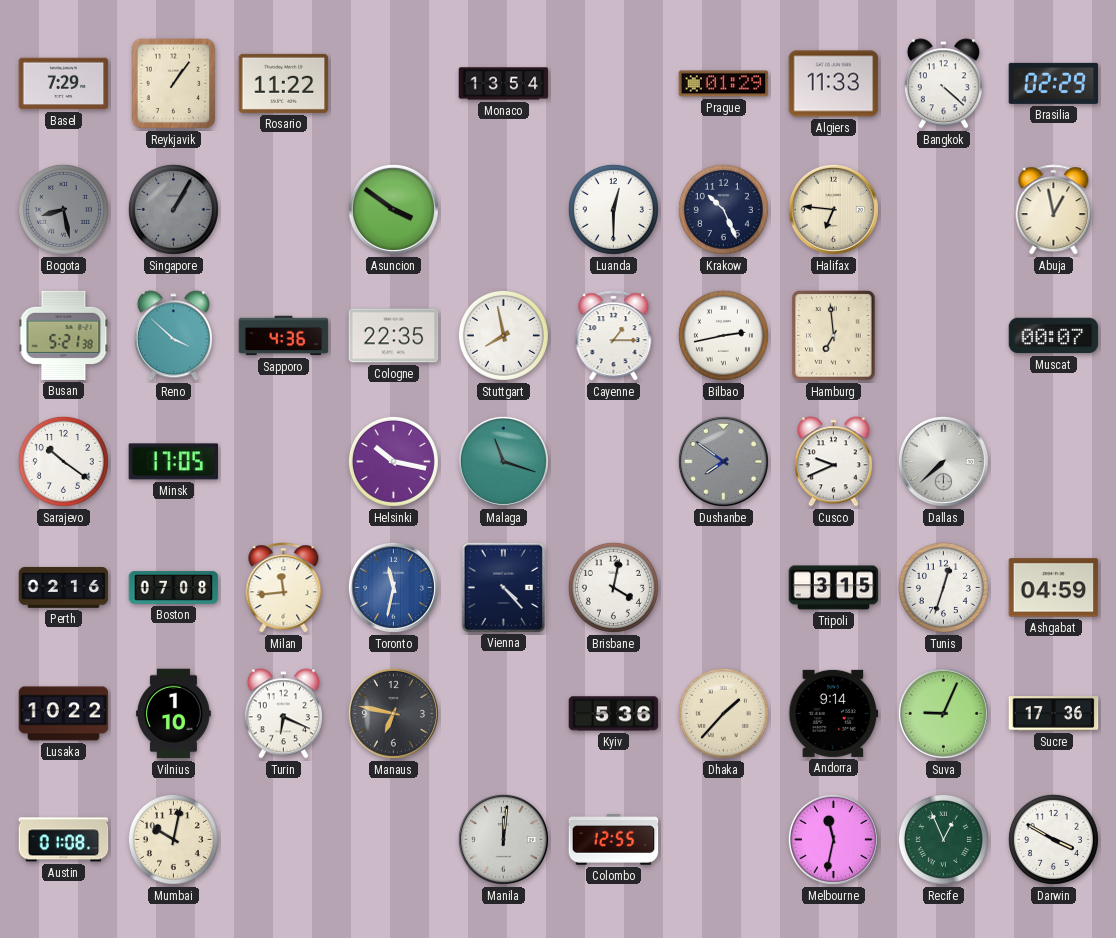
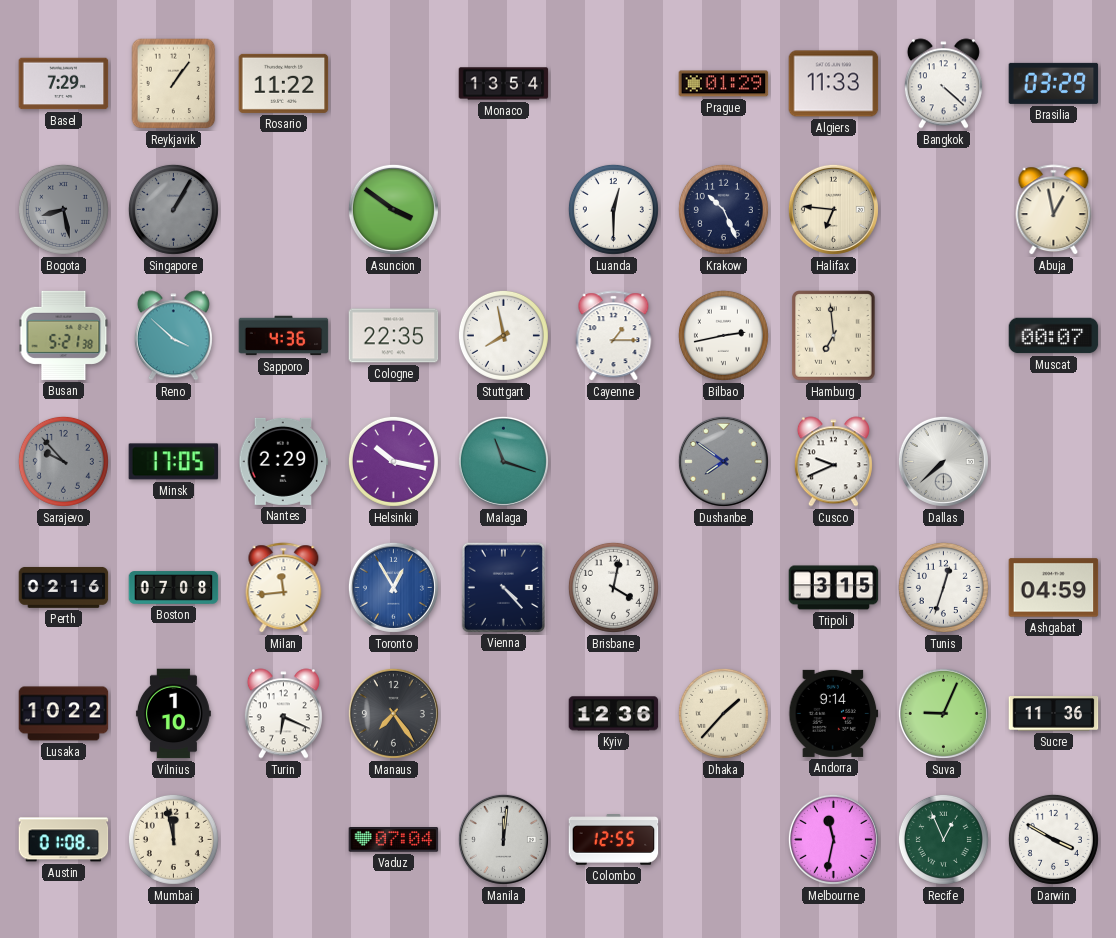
Brasilia: 02:29 -> 03:29 (1054, 83)
Sarajevo: 10:21 -> 9:53 (63, 461)
Sarajevo dial: white -> grey (63, 461)
Nantes: none -> 2:29 (284, 461)
Toronto: 11:32 -> 12:55 (393, 587)
Manaus: 6:47 -> 7:24 (393, 713)
Kyiv: 5:36 -> 12:36 (614, 714)
Sucre: 17:36 -> 11:36 (1054, 714)
Mumbai: 10:02 -> 11:58 (173, 839)
Vaduz: none -> 07:04 (394, 840)
